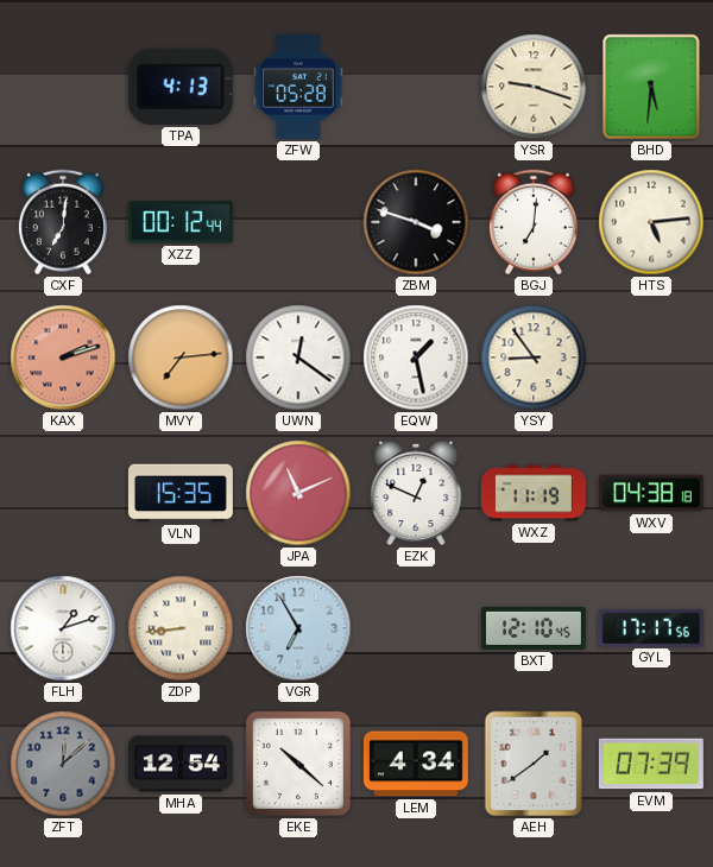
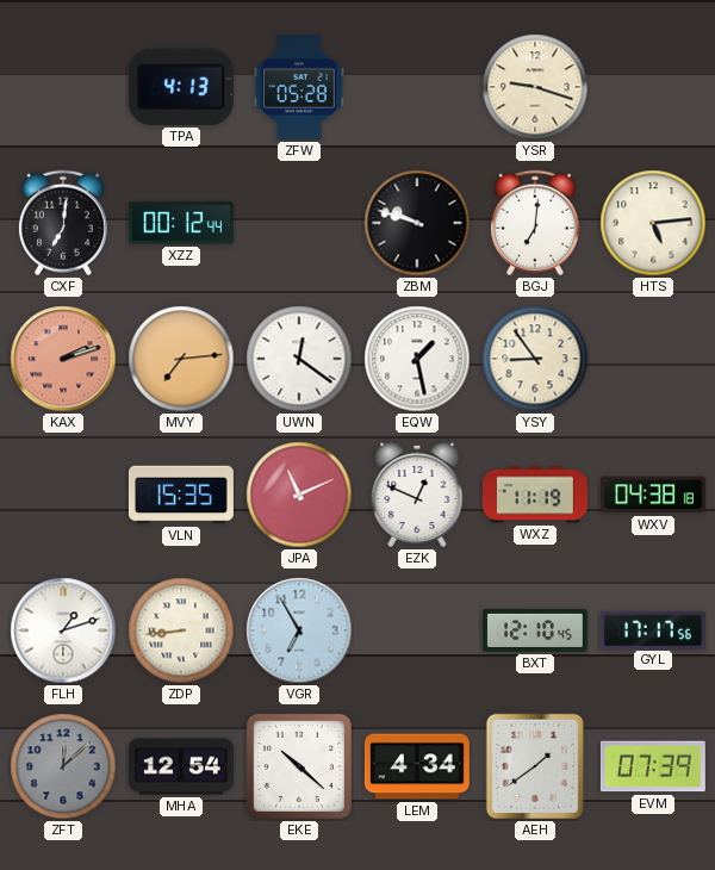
BHD: 5:31 -> none (651, 87)
ZBM: 3:48 -> 9:48 (417, 223)
